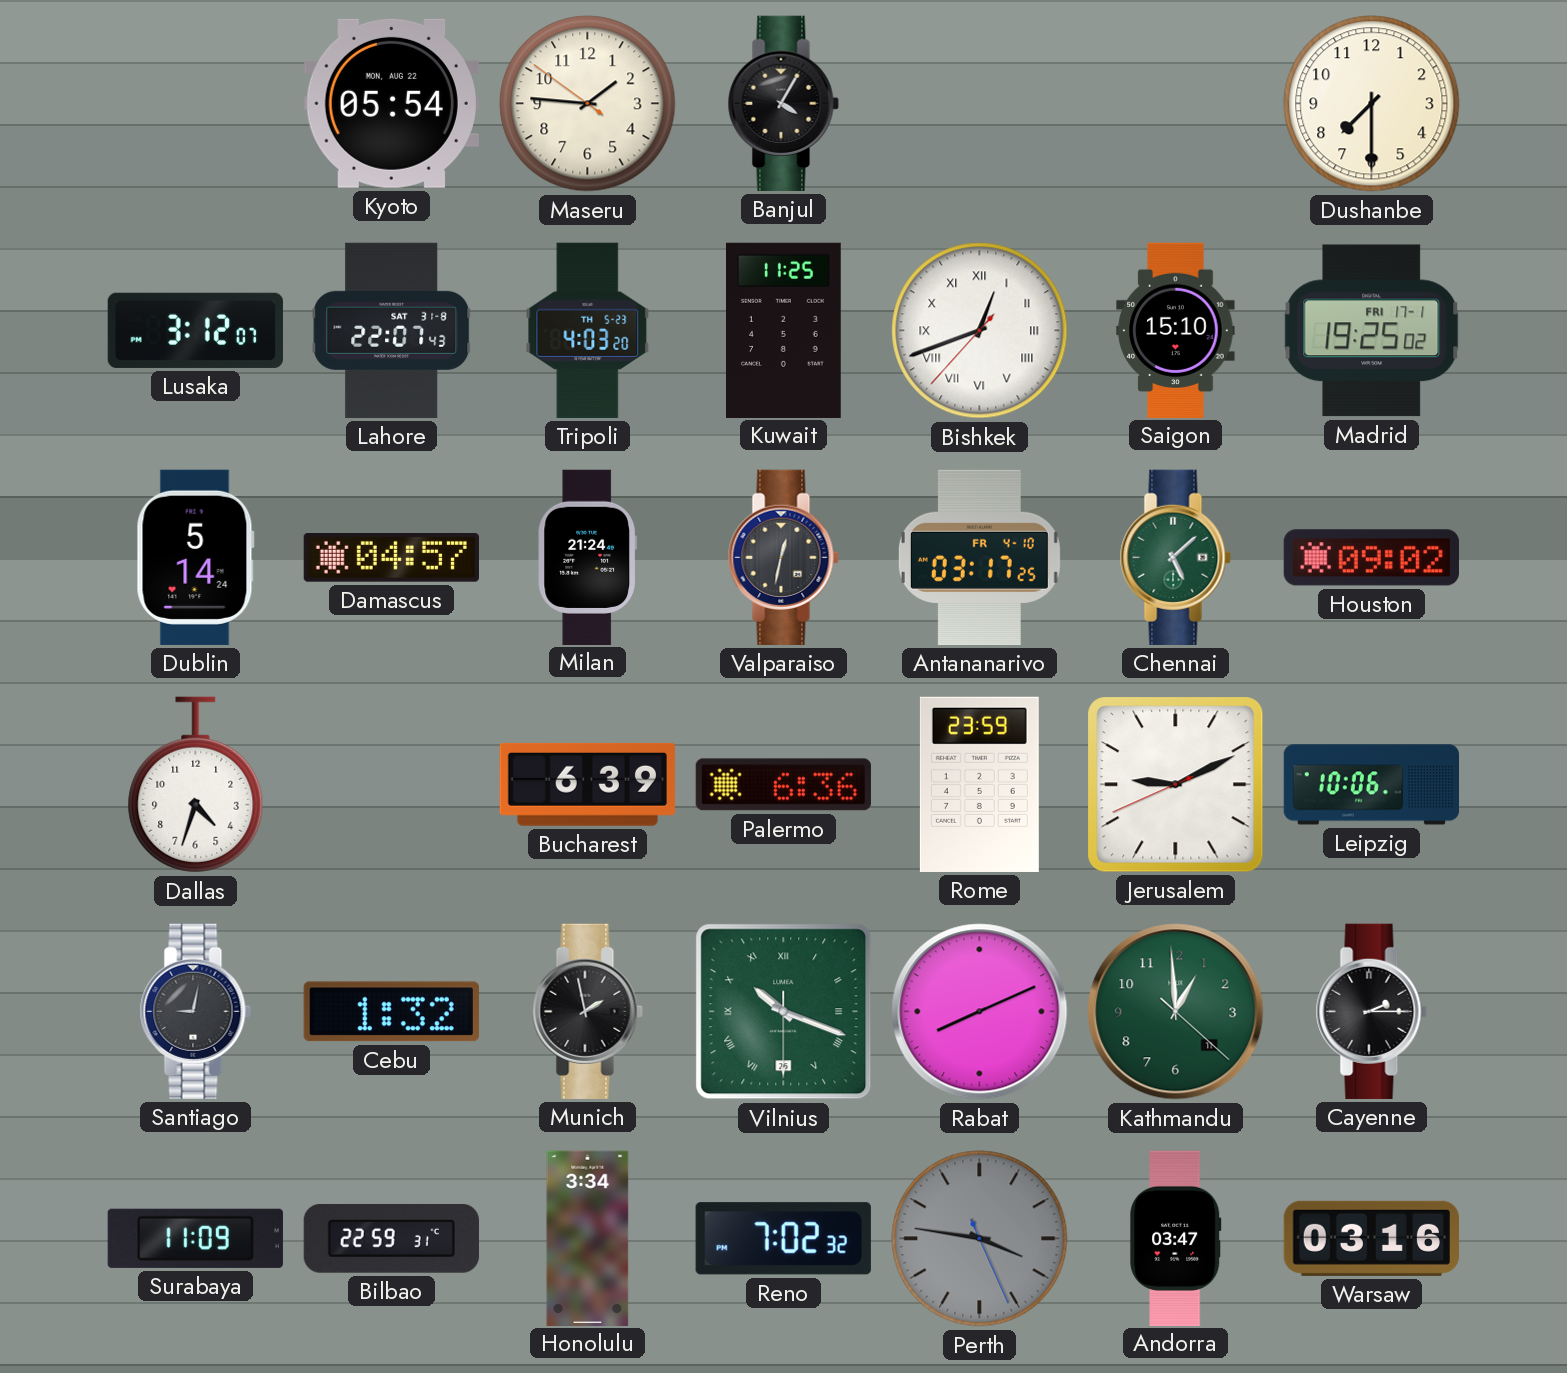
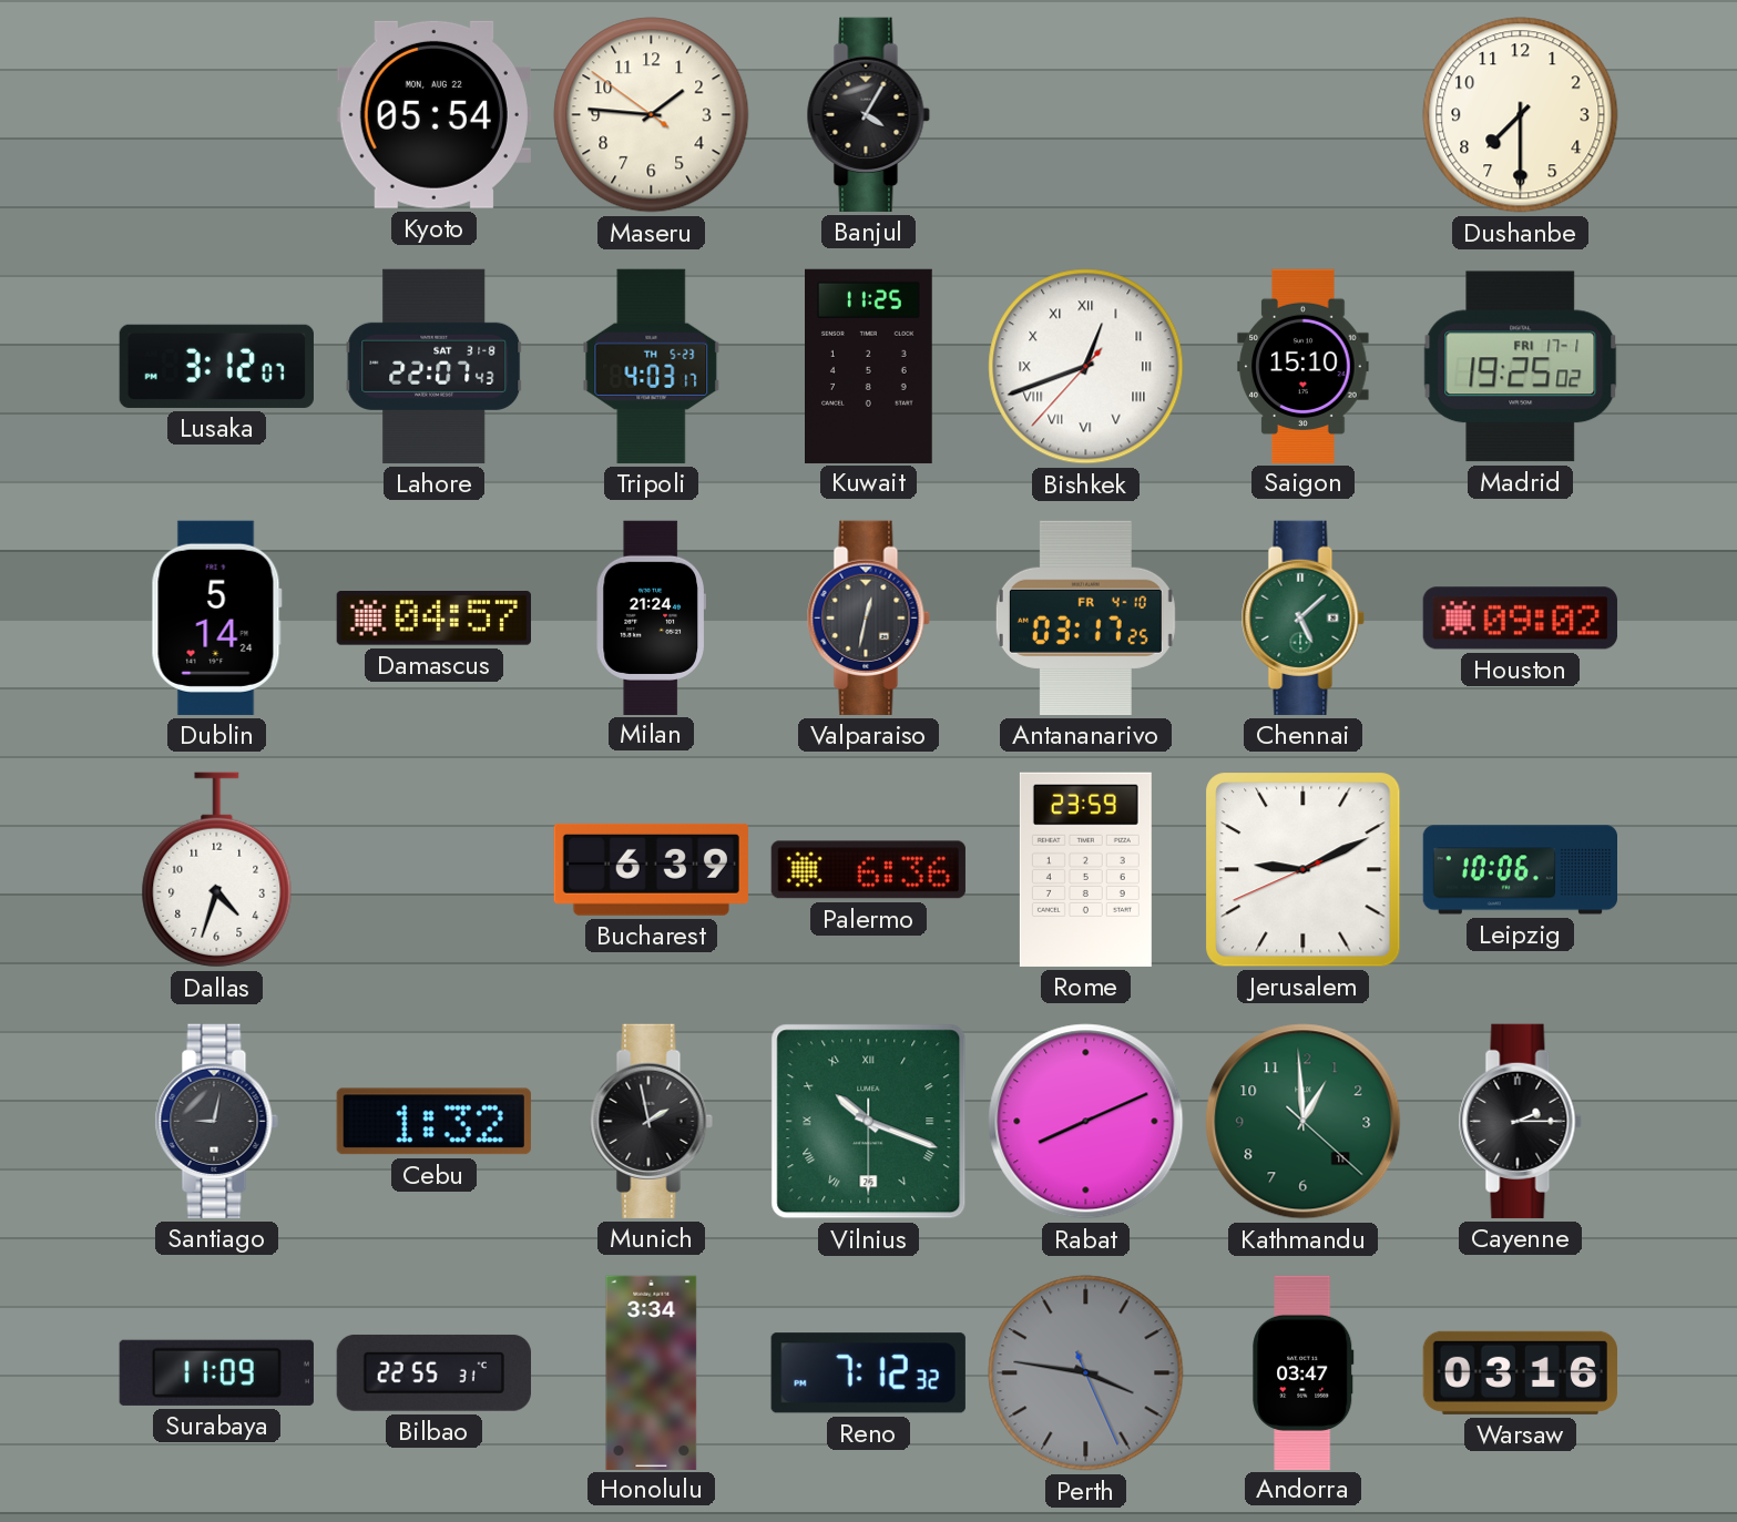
Tripoli: 4:03:20 -> 4:03:17 (652, 366)
Bilbao: 22:59 -> 22:55 (433, 1372)
Reno: 7:02 -> 7:12 (868, 1373)
